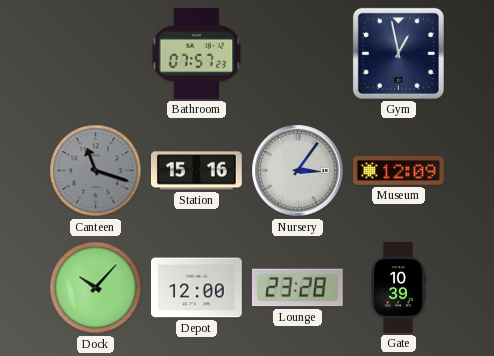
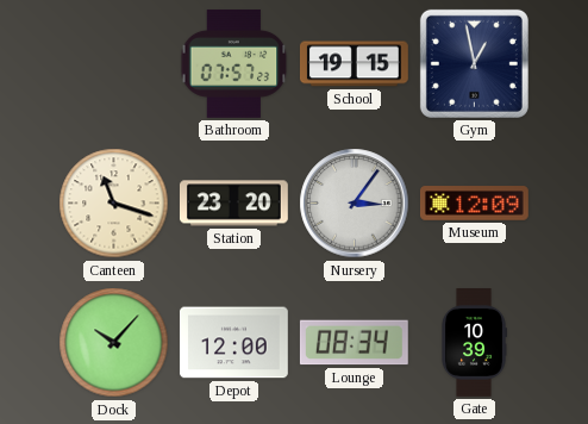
School: none -> 19:15 (354, 64)
Canteen dial: grey -> cream (114, 204)
Station: 15:16 -> 23:20 (233, 204)
Lounge: 23:28 -> 08:34 (354, 343)
